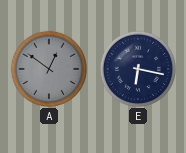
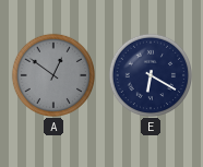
E: 6:17 -> 6:20 (150, 74)
